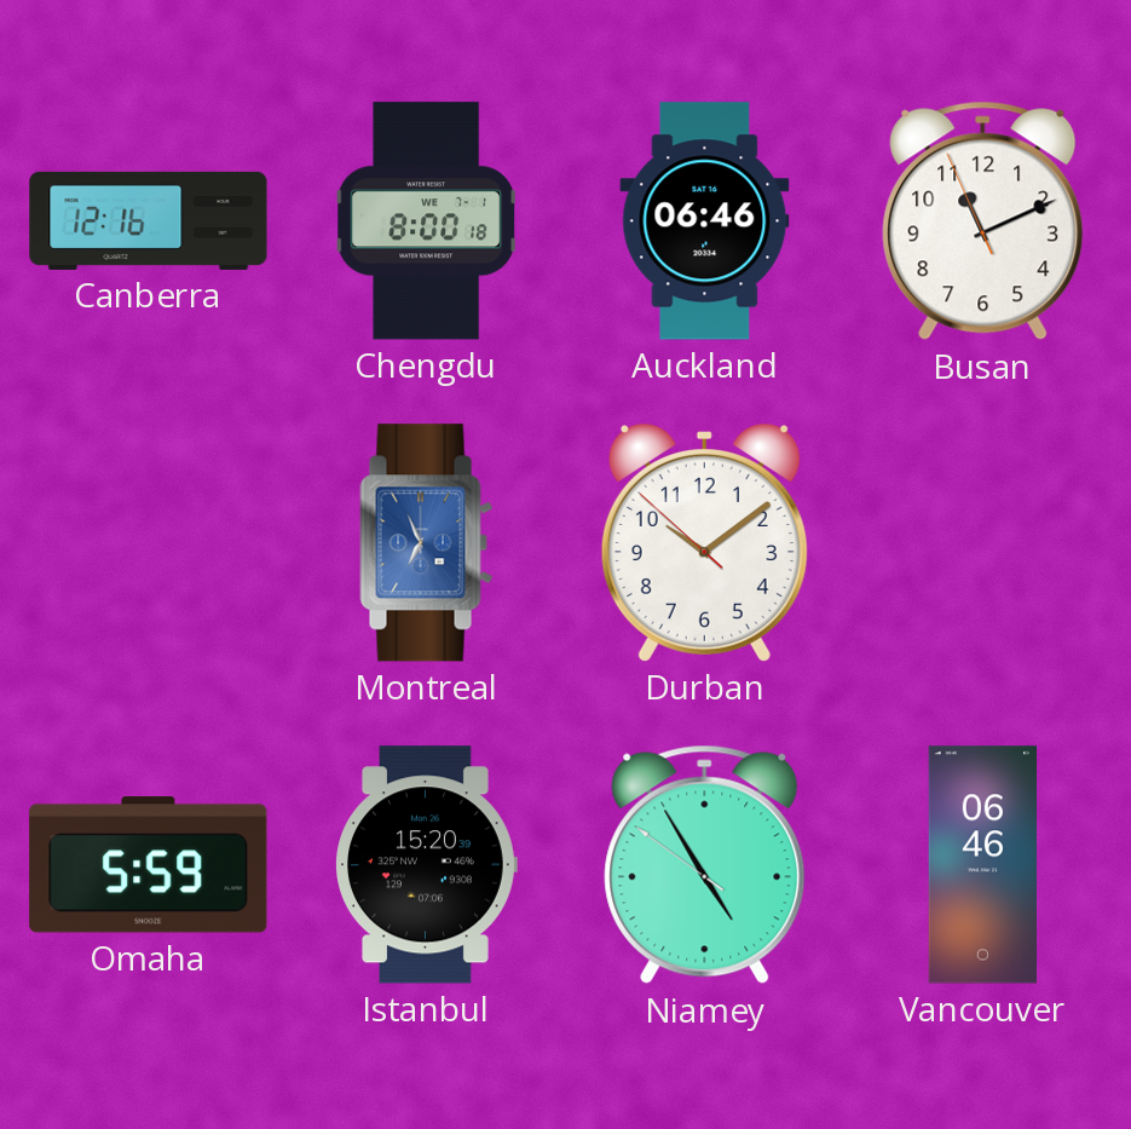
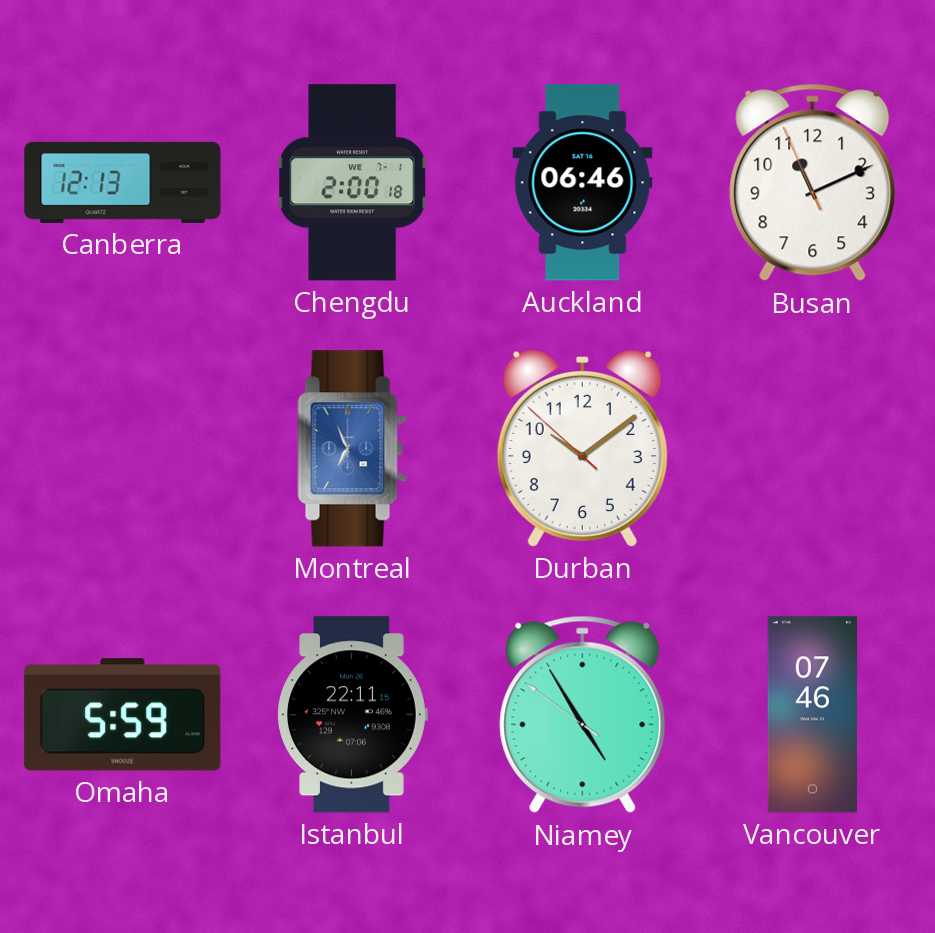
Canberra: 12:16 -> 12:13 (123, 182)
Chengdu: 8:00 -> 2:00 (353, 183)
Istanbul: 15:20 -> 22:11 (352, 715)
Vancouver: 06:46 -> 07:46 (813, 715)
